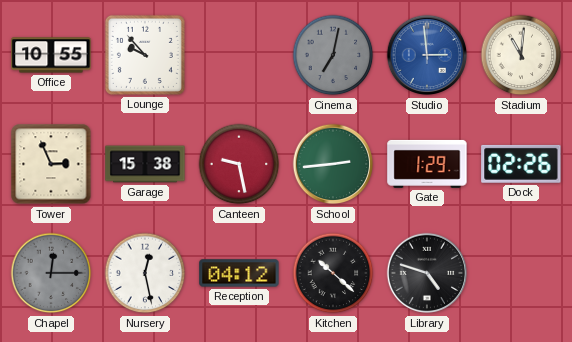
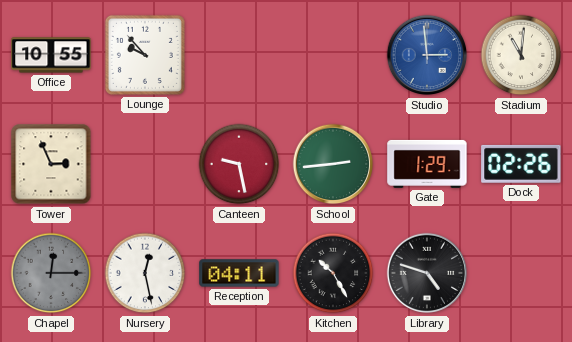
Cinema: 7:02 -> none (333, 55)
Garage: 15:38 -> none (145, 164)
Reception: 04:12 -> 04:11 (239, 273)
Kitchen: 10:22 -> 10:25 (333, 273)
